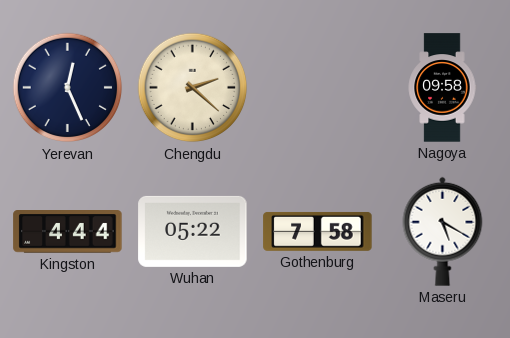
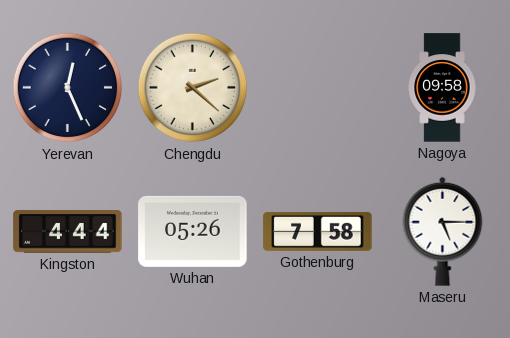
Wuhan: 05:22 -> 05:26 (193, 231)
Maseru: 5:20 -> 5:15 (443, 231)
